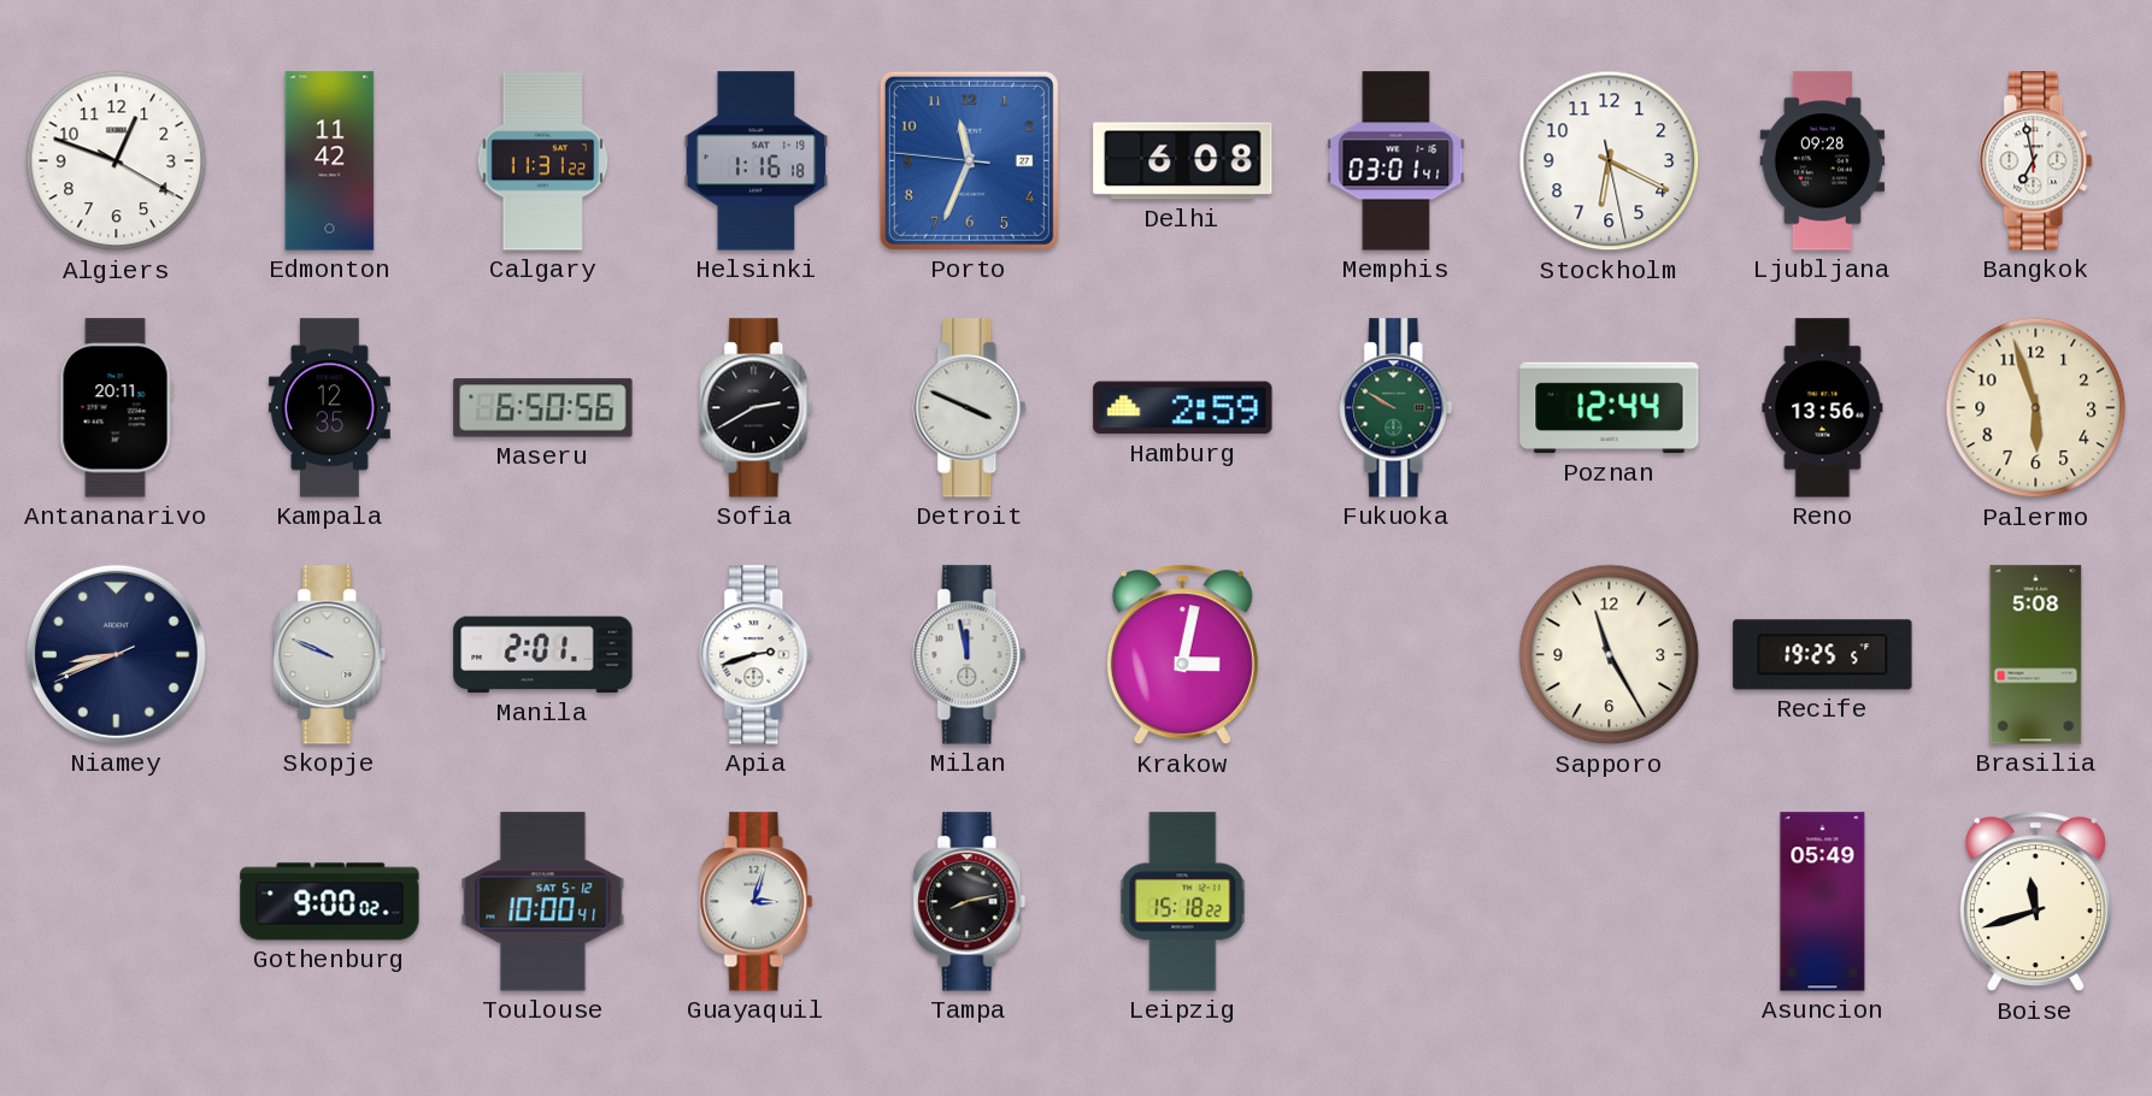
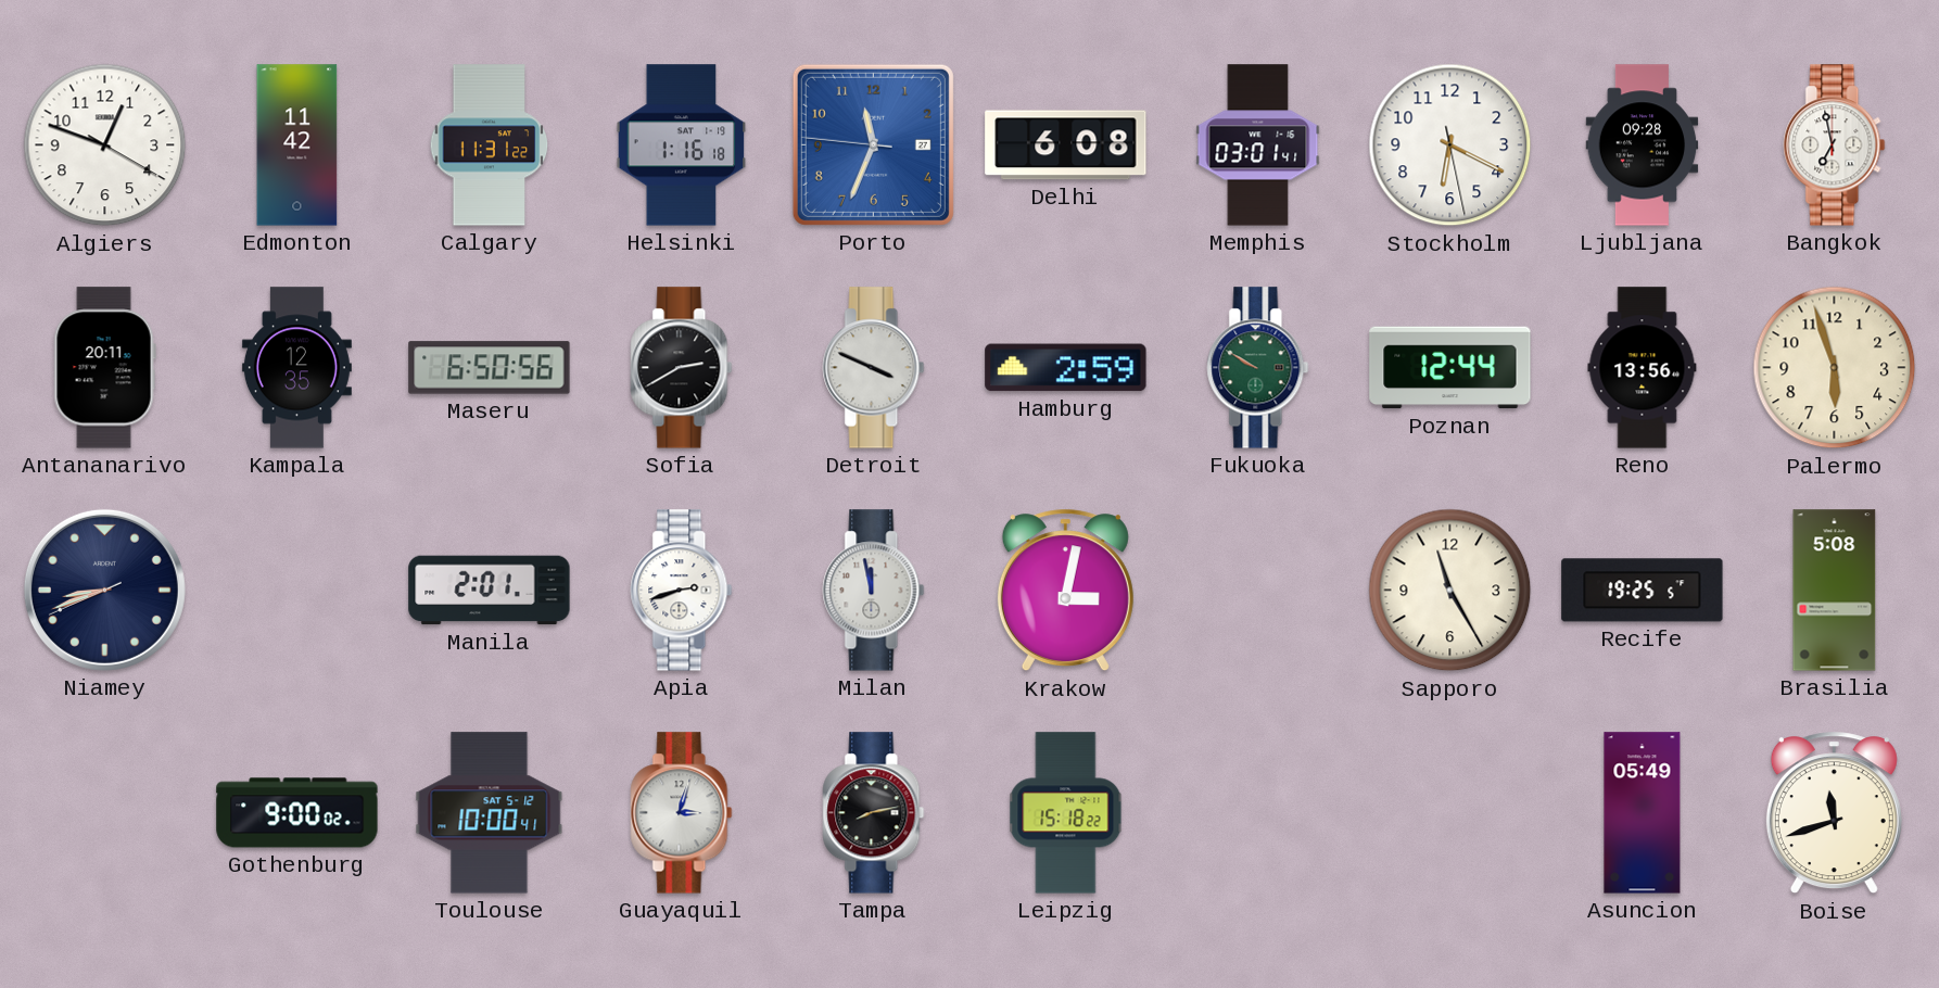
Skopje: 9:49 -> none (330, 655)
